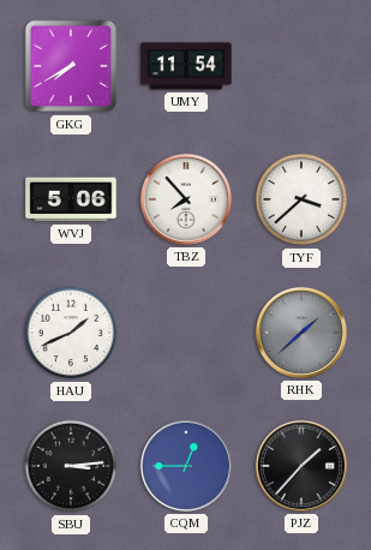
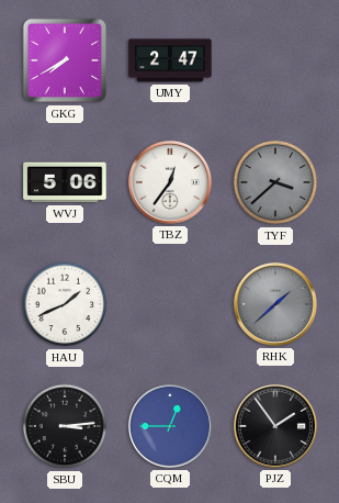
UMY: 11:54 -> 2:47 (170, 60)
TBZ: 7:53 -> 12:36 (170, 182)
TYF dial: white -> grey (275, 182)
PJZ: 1:37 -> 1:54 (275, 426)
